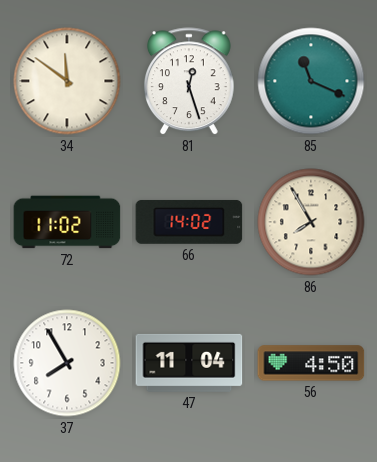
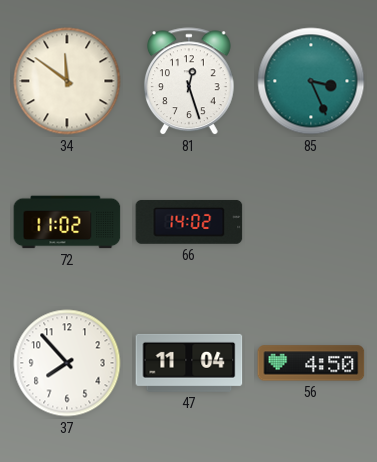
85: 11:19 -> 3:26 (311, 81)
86: 7:55 -> none (311, 222)
37: 7:55 -> 7:53 (67, 363)
